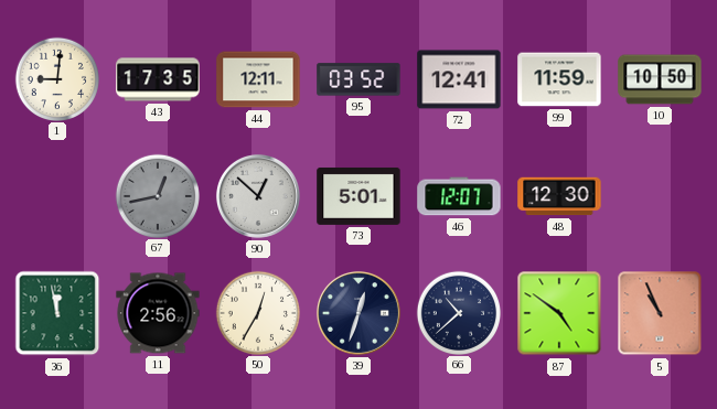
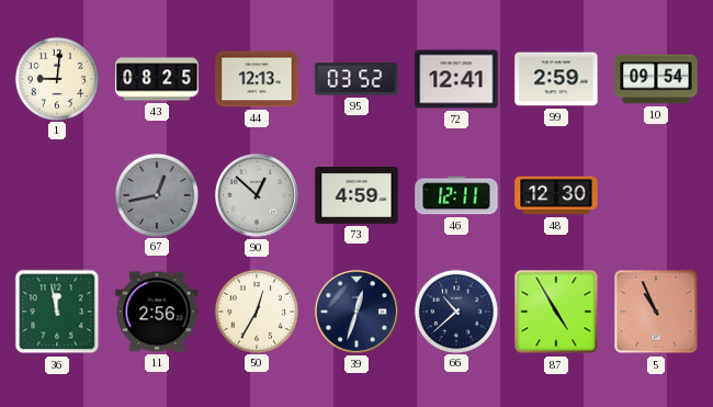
43: 17:35 -> 08:25 (157, 79)
44: 12:11 -> 12:13 (257, 79)
99: 11:59 -> 2:59 (556, 79)
10: 10:50 -> 09:54 (656, 79)
73: 5:01 -> 4:59 (356, 195)
46: 12:07 -> 12:11 (456, 195)
87: 4:51 -> 4:55 (556, 312)
